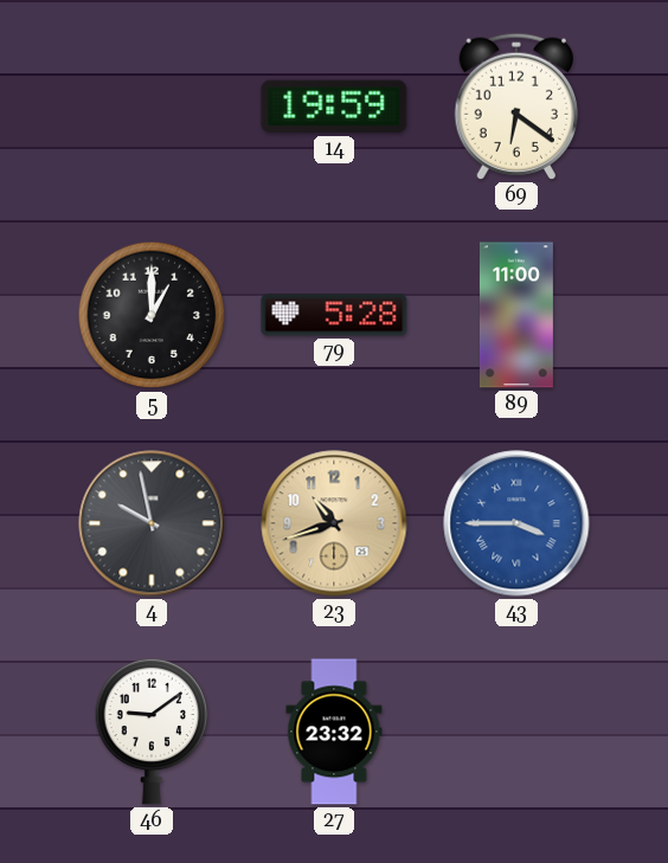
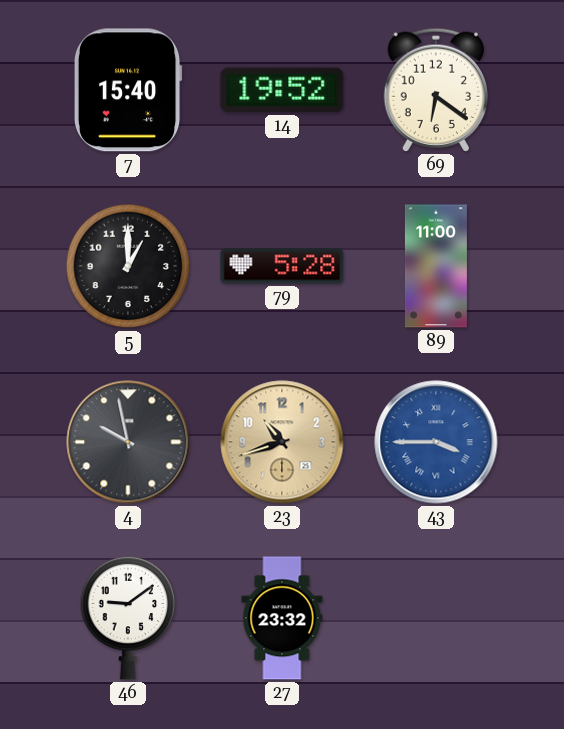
7: none -> 15:40 (128, 90)
14: 19:59 -> 19:52 (282, 90)
